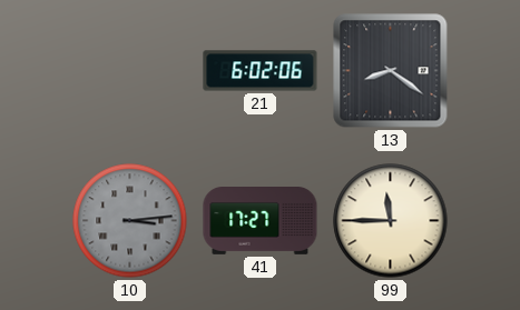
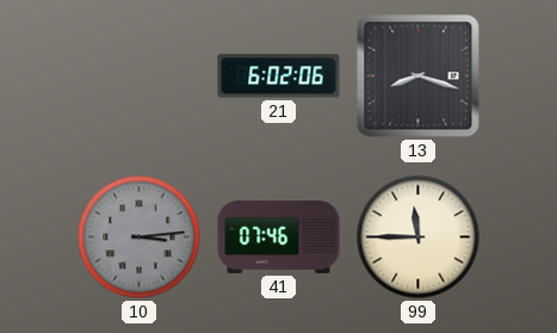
13: 8:21 -> 8:18 (419, 76)
41: 17:27 -> 07:46 (279, 238)
